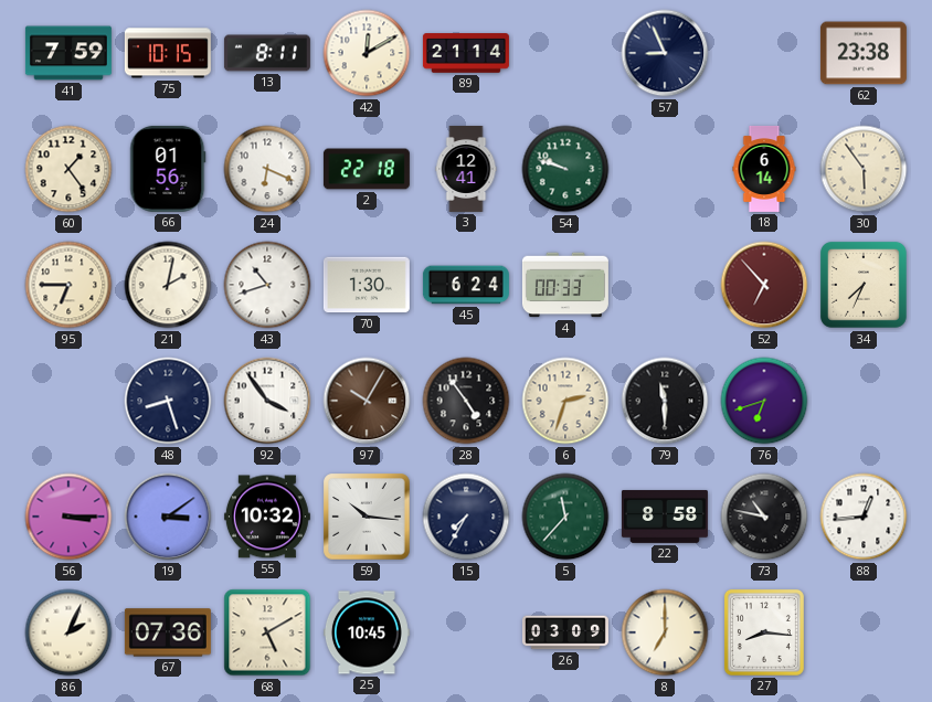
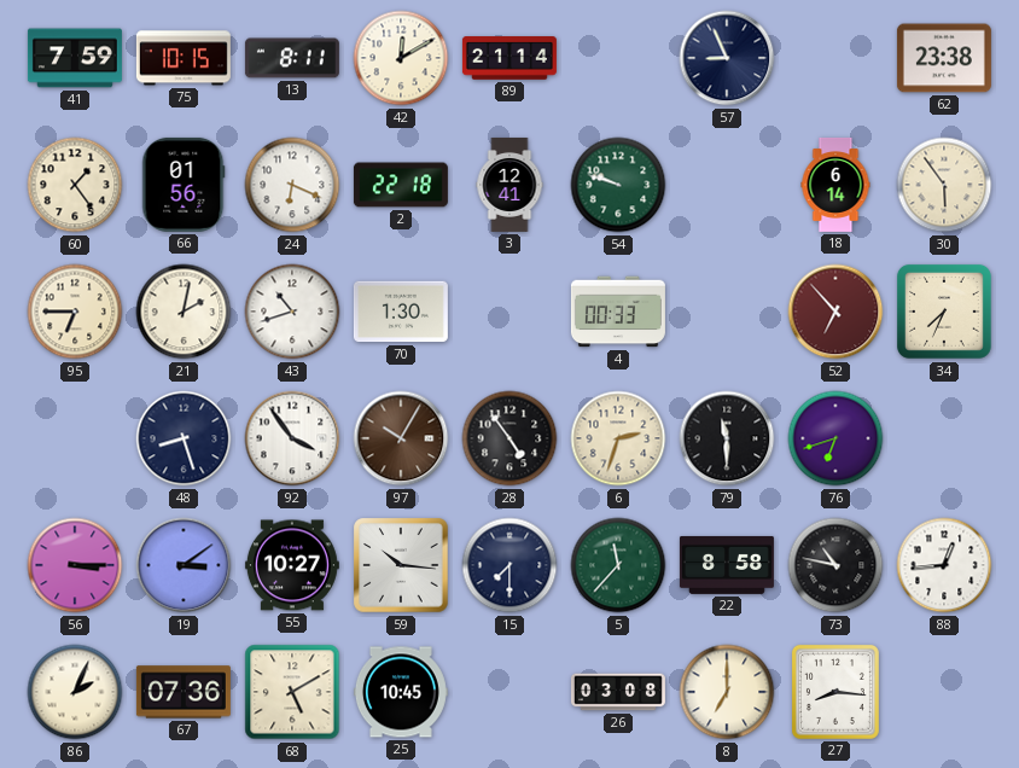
45: 6:24 -> none (466, 285)
55: 10:32 -> 10:27 (292, 565)
15: 7:35 -> 7:30 (509, 565)
26: 03:09 -> 03:08 (618, 692)
